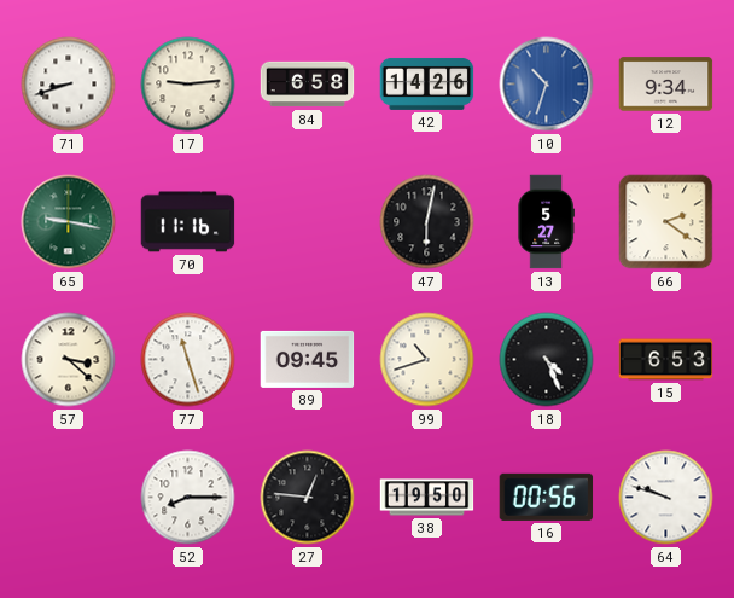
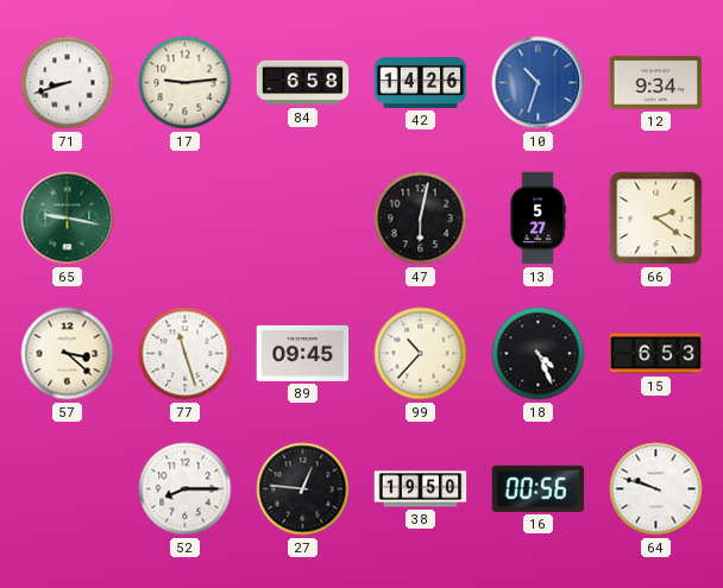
70: 11:16 -> none (188, 222)
99: 10:42 -> 10:37 (421, 354)
